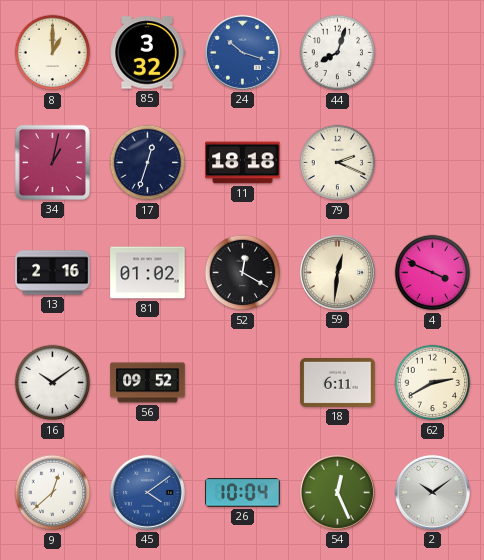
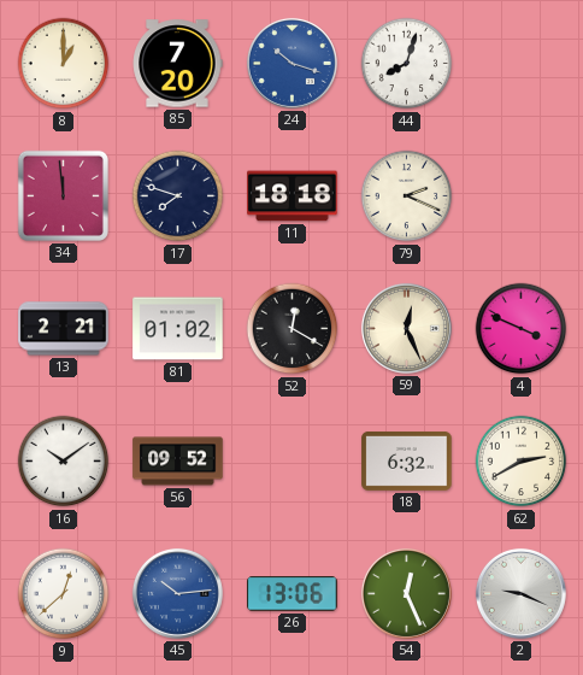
85: 3:32 -> 7:20 (177, 64)
34: 1:02 -> 11:59 (63, 195)
17: 12:33 -> 7:48 (178, 196)
13: 2:16 -> 2:21 (64, 329)
59: 12:31 -> 12:26 (406, 328)
18: 6:11 -> 6:32 (407, 460)
45: 4:09 -> 10:14 (177, 593)
26: 10:04 -> 13:06 (293, 594)
2: 10:09 -> 9:19 (520, 593)
